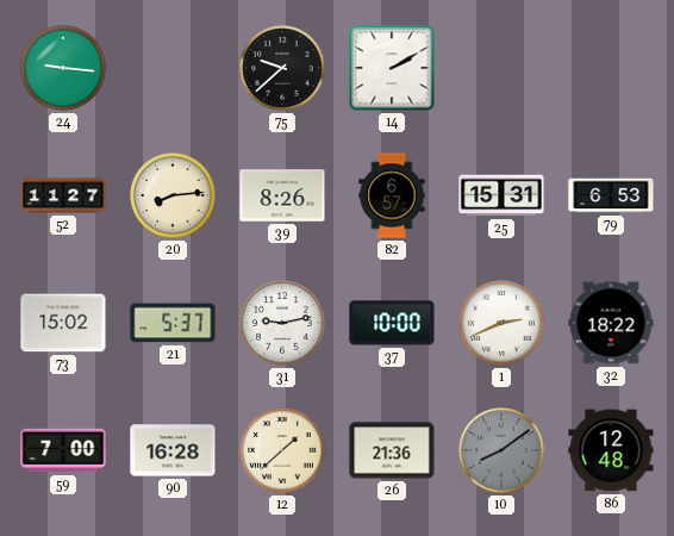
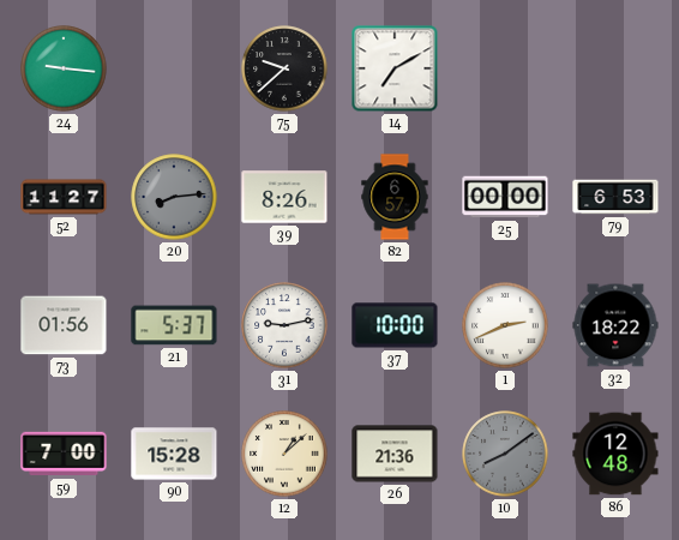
14: 2:10 -> 7:10 (395, 68)
20 dial: cream -> grey (174, 197)
25: 15:31 -> 00:00 (505, 197)
73: 15:02 -> 01:56 (64, 325)
90: 16:28 -> 15:28 (174, 454)
12: 1:38 -> 1:08 (284, 454)
